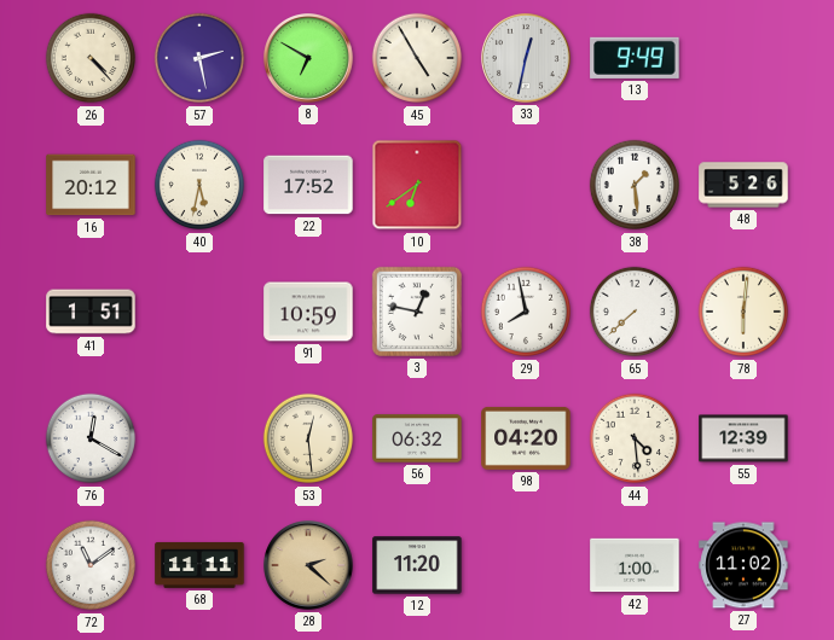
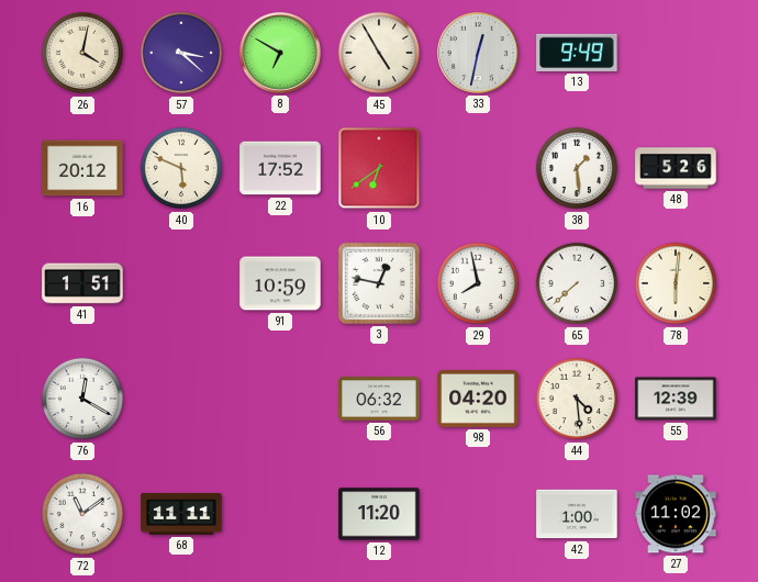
26: 4:23 -> 4:02 (82, 53)
57: 2:28 -> 3:22 (181, 53)
40: 5:32 -> 5:49 (181, 168)
53: 12:29 -> none (308, 438)
28: 2:22 -> none (309, 566)
